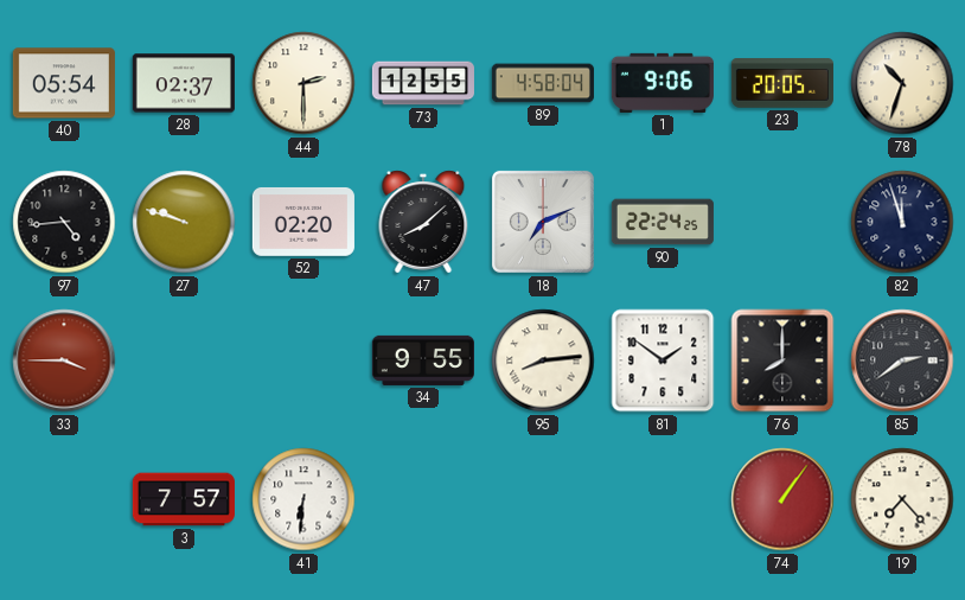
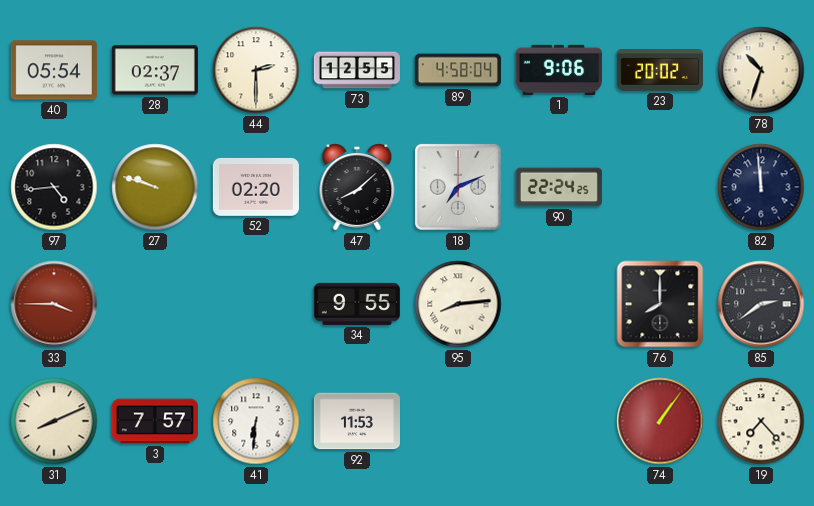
23: 20:05 -> 20:02 (660, 70)
82: 11:57 -> 11:59 (761, 187)
81: 1:51 -> none (663, 360)
31: none -> 8:11 (54, 421)
92: none -> 11:53 (357, 421)
